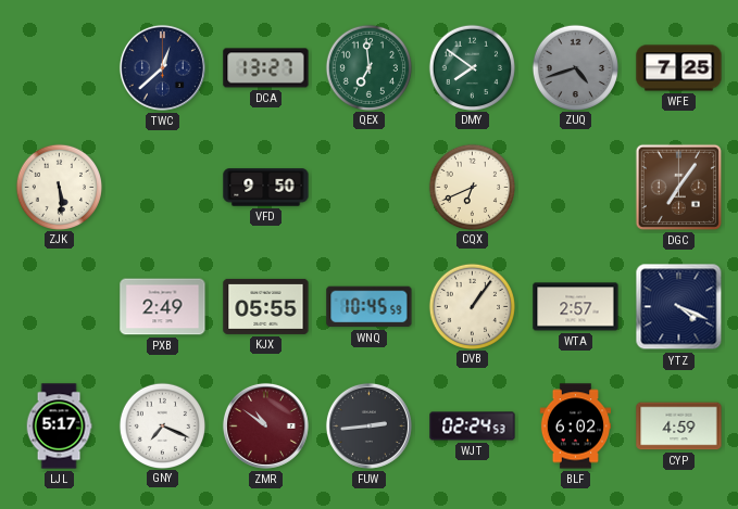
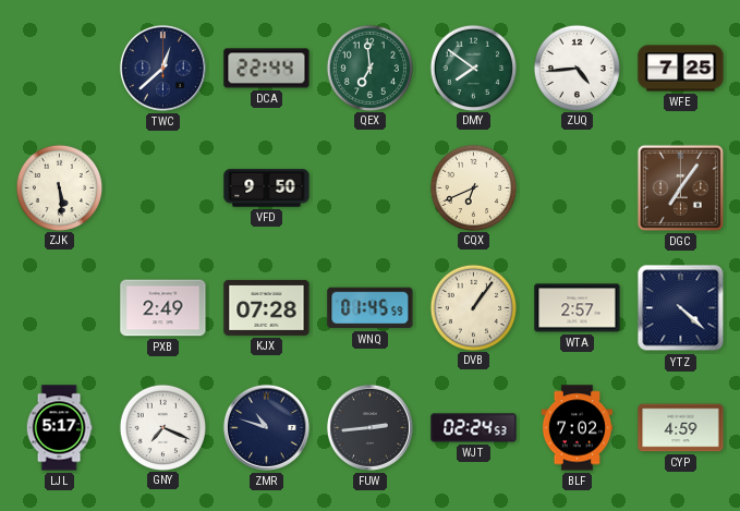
DCA: 13:27 -> 22:44 (267, 69)
ZUQ: 4:42 -> 4:44 (577, 68)
ZUQ dial: grey -> white (577, 68)
KJX: 05:55 -> 07:28 (267, 307)
WNQ: 10:45 -> 01:45 (371, 308)
YTZ: 4:19 -> 4:22 (681, 308)
ZMR: 10:51 -> 10:48 (266, 427)
ZMR dial: burgundy -> navy (266, 427)
BLF: 6:02 -> 7:02 (577, 428)
